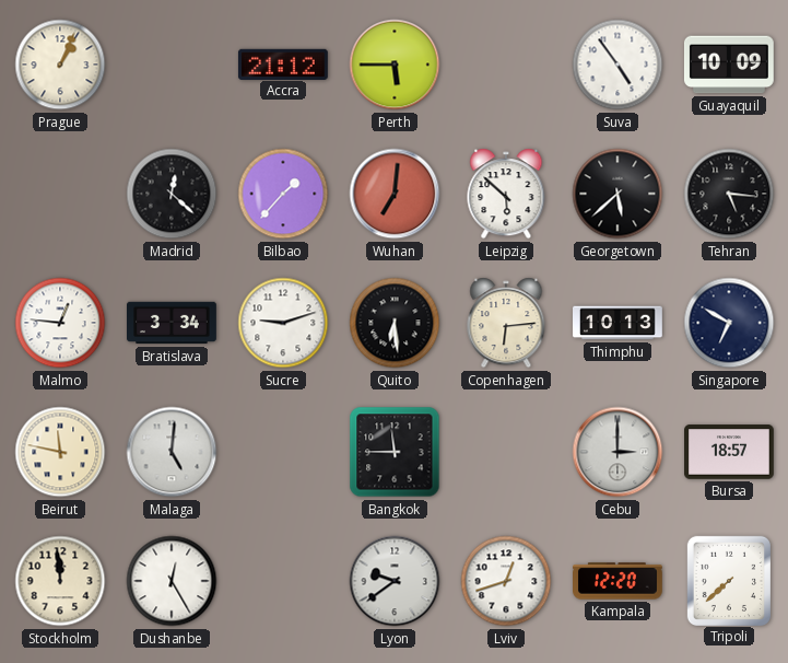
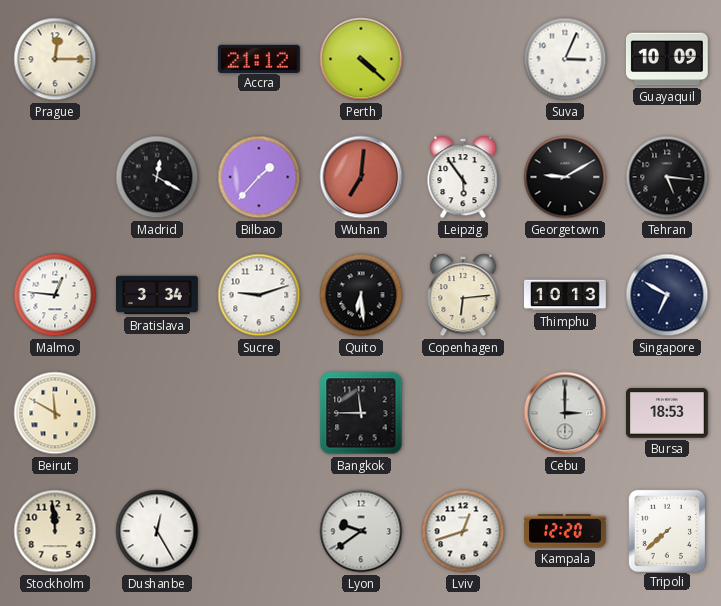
Prague: 1:04 -> 12:15 (55, 59)
Perth: 5:45 -> 4:22 (361, 59)
Suva: 4:54 -> 3:04 (565, 59)
Madrid: 12:22 -> 12:20 (157, 177)
Leipzig: 5:52 -> 5:54 (463, 177)
Georgetown: 5:38 -> 9:10 (565, 177)
Beirut: 11:47 -> 11:50 (55, 413)
Malaga: 5:01 -> none (172, 452)
Bursa: 18:57 -> 18:53 (668, 413)
